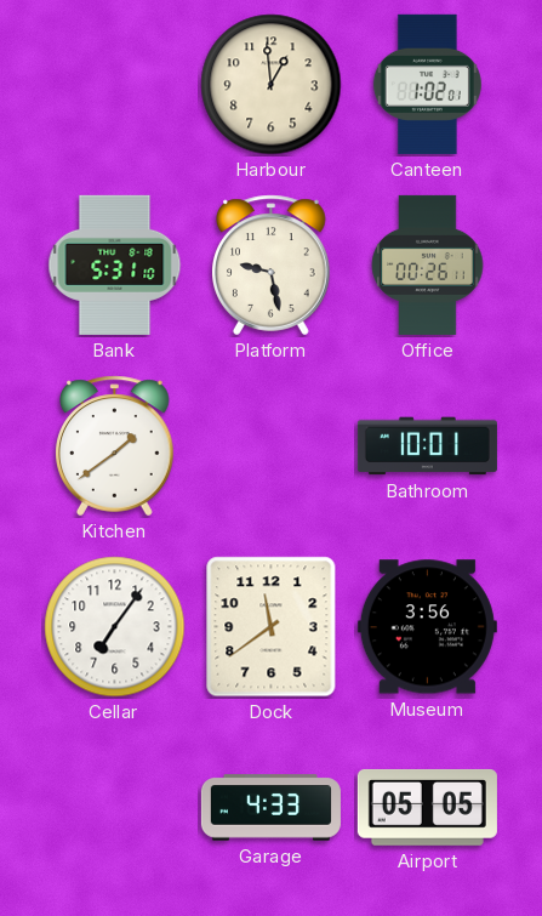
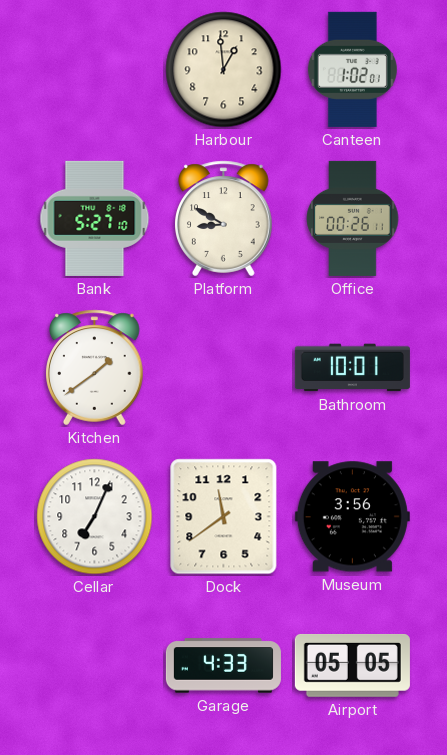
Bank: 5:31 -> 5:27 (95, 218)
Platform: 9:28 -> 8:50 (224, 219)
Cellar: 7:06 -> 7:04 (95, 517)
